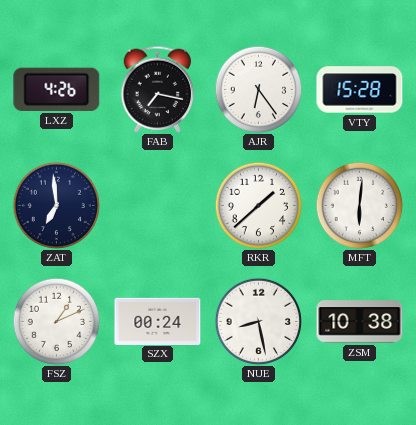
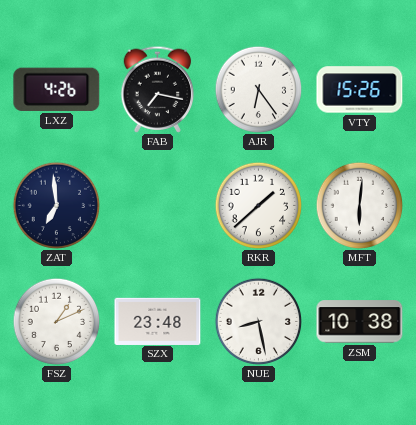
VTY: 15:28 -> 15:26 (360, 90)
SZX: 00:24 -> 23:48 (158, 321)
